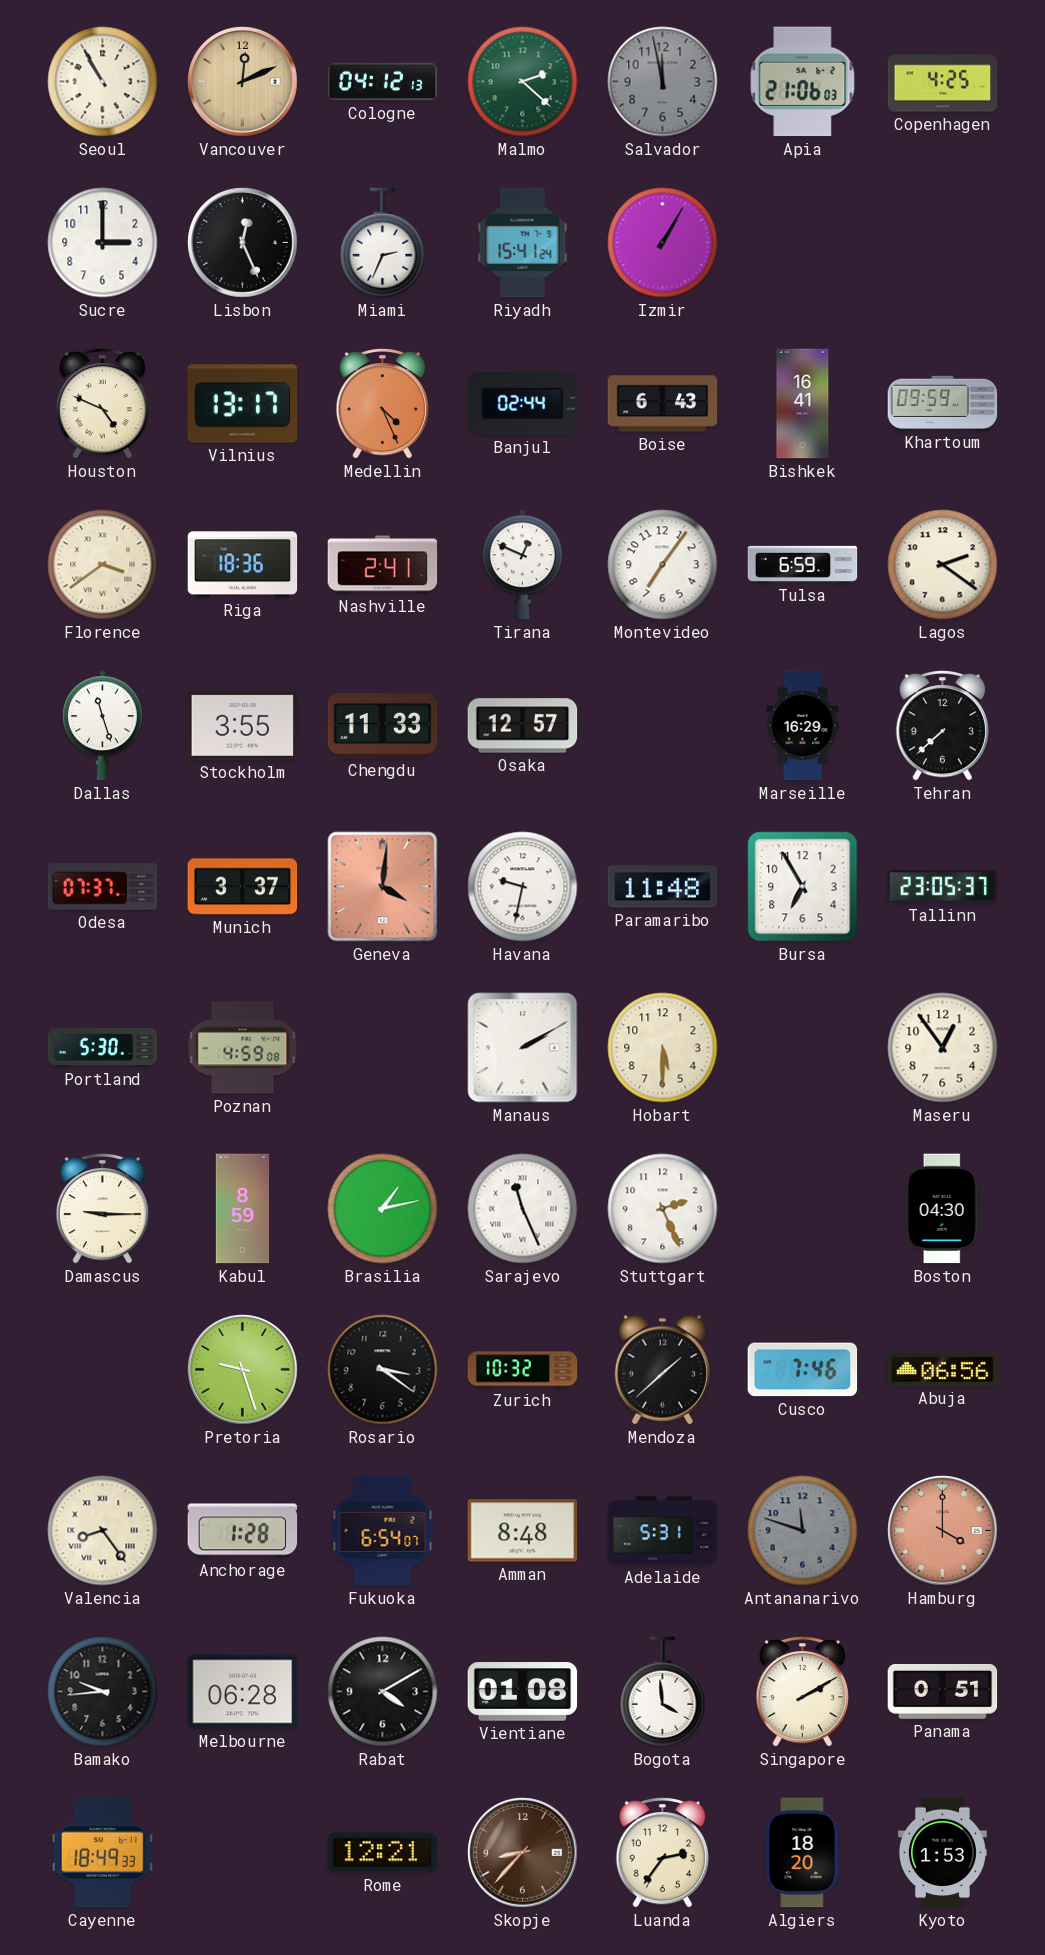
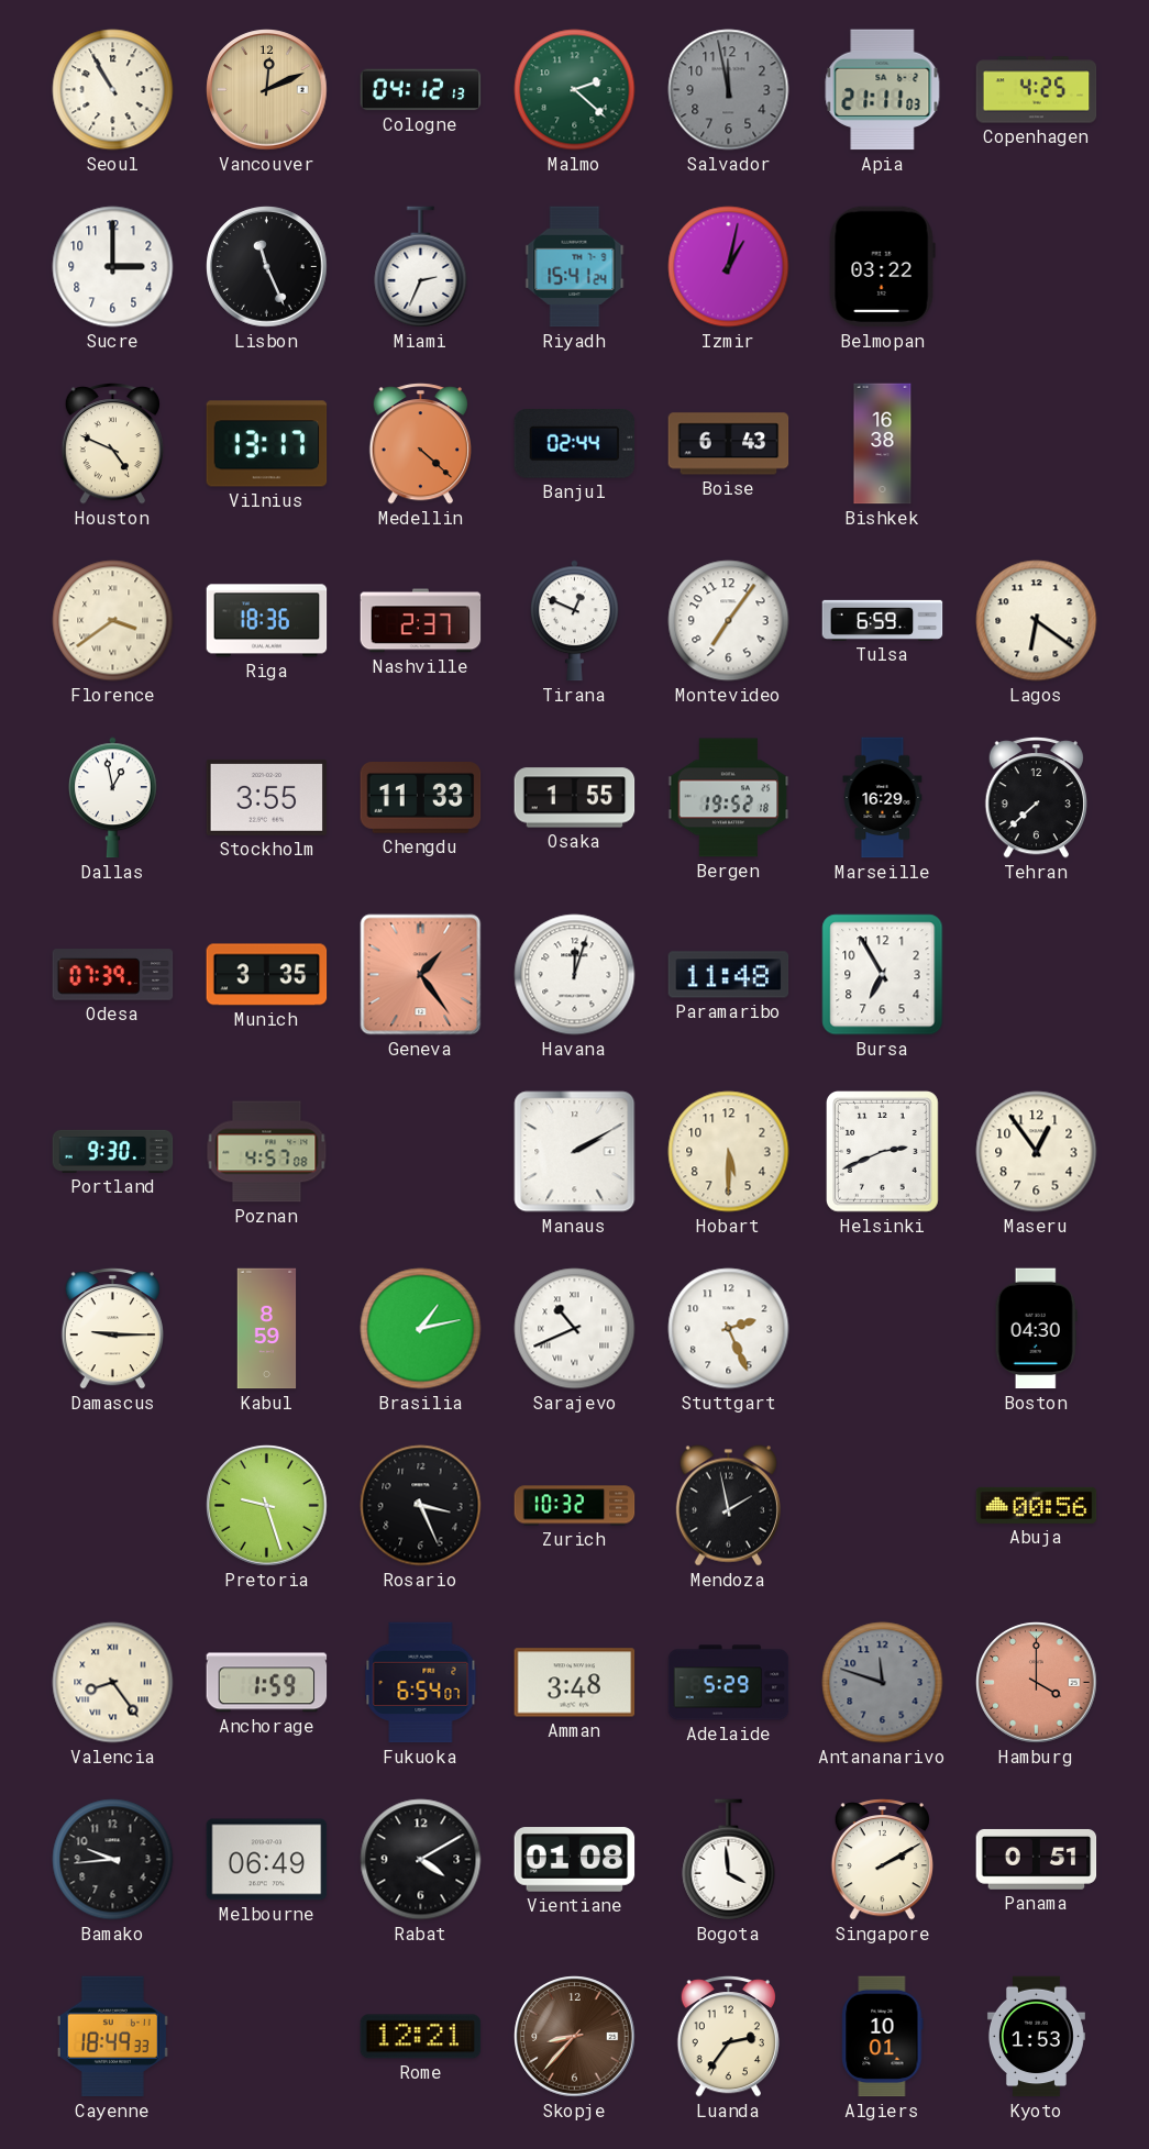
Apia: 21:06 -> 21:11 (883, 90)
Lisbon: 12:26 -> 11:26 (267, 267)
Izmir: 1:05 -> 1:02 (729, 267)
Belmopan: none -> 03:22 (882, 267)
Medellin: 4:26 -> 4:22 (420, 444)
Bishkek: 16:41 -> 16:38 (883, 444)
Khartoum: 09:59 -> none (943, 403)
Nashville: 2:41 -> 2:37 (421, 621)
Lagos: 2:21 -> 6:21 (1037, 621)
Dallas: 11:27 -> 12:58 (113, 798)
Osaka: 12:57 -> 1:55 (575, 798)
Bergen: none -> 19:52 (729, 798)
Odesa: 07:37 -> 07:39 (113, 975)
Munich: 3:37 -> 3:35 (267, 975)
Geneva: 4:01 -> 1:24 (421, 975)
Havana: 9:32 -> 12:03 (575, 975)
Tallinn: 23:05 -> none (943, 887)
Portland: 5:30 -> 9:30 (113, 1151)
Poznan: 4:59 -> 4:57 (267, 1152)
Helsinki: none -> 2:41 (883, 1152)
Sarajevo: 11:26 -> 10:41 (575, 1329)
Rosario: 3:21 -> 3:26 (421, 1506)
Mendoza: 1:38 -> 1:58 (728, 1506)
Cusco: 7:46 -> none (803, 1370)
Abuja: 06:56 -> 00:56 (1037, 1505)
Anchorage: 1:28 -> 1:59 (267, 1683)
Amman: 8:48 -> 3:48 (575, 1683)
Adelaide: 5:31 -> 5:29 (729, 1683)
Melbourne: 06:28 -> 06:49 (267, 1860)
Algiers: 18:20 -> 10:01 (883, 2037)
